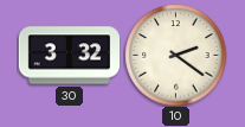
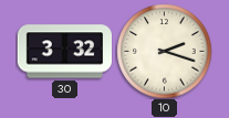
10: 2:21 -> 2:18 (164, 51)
